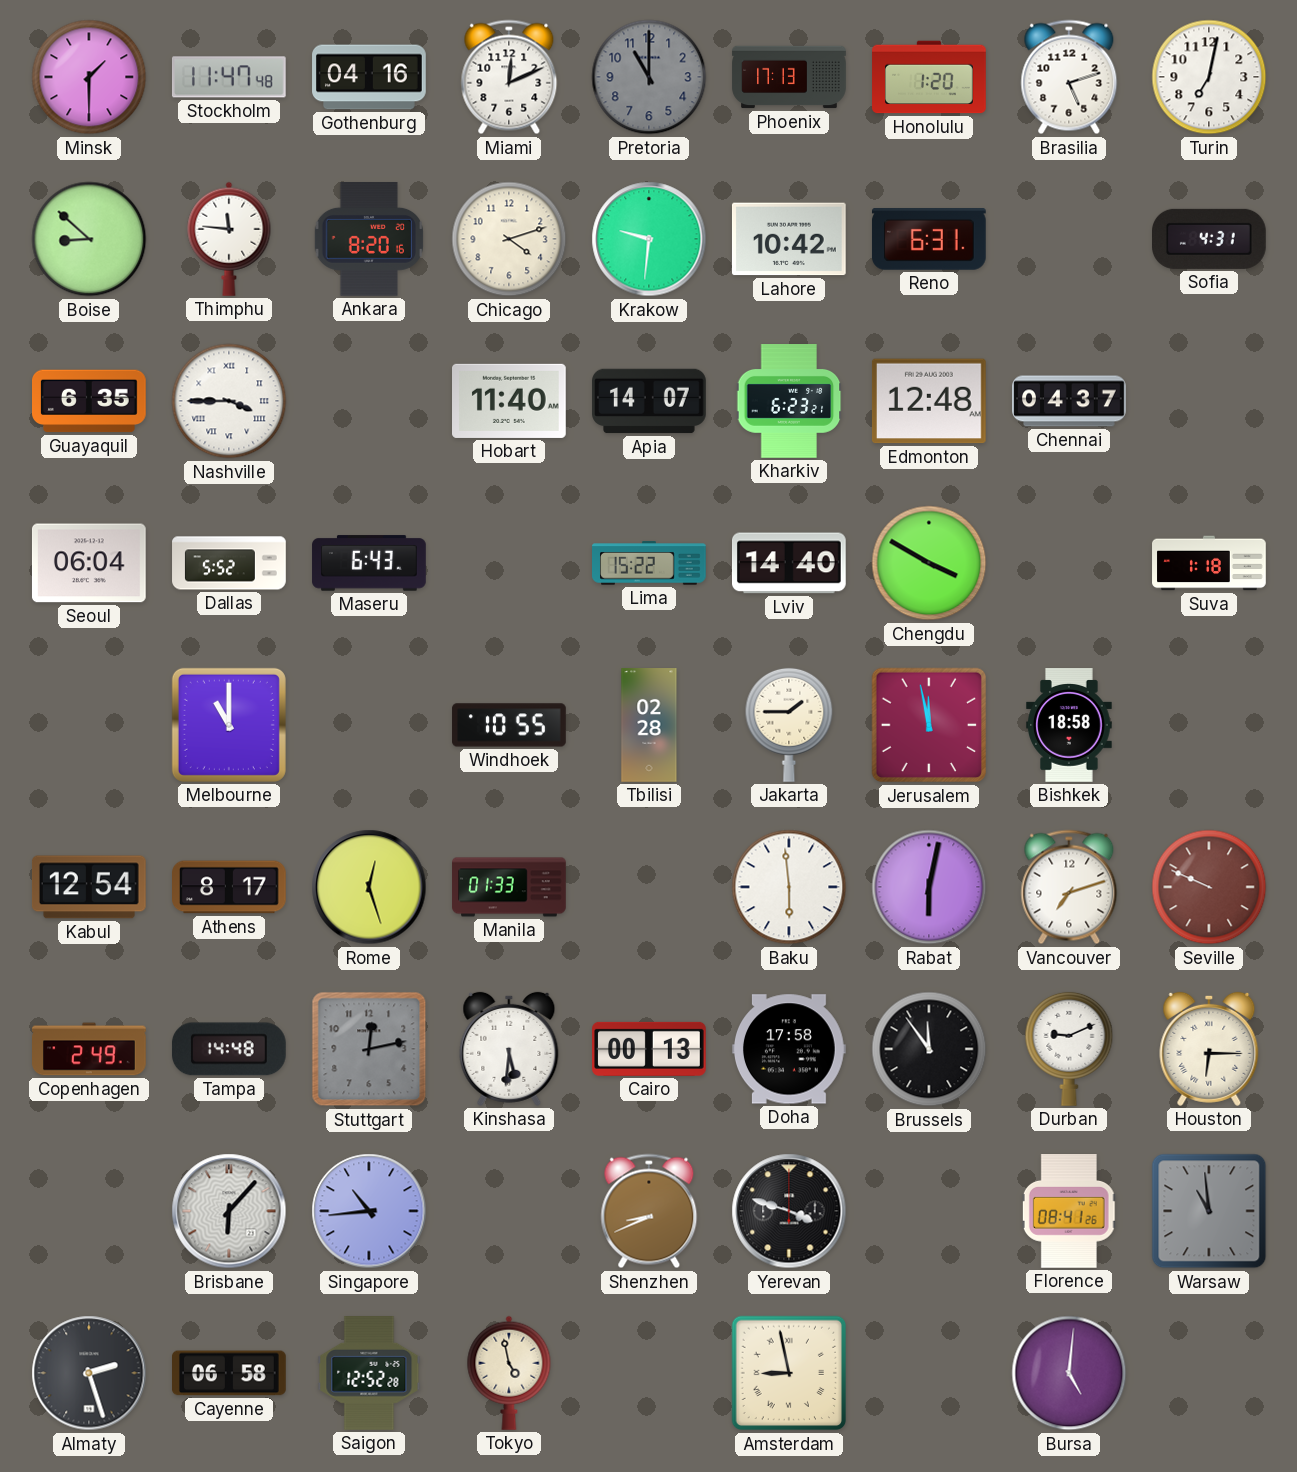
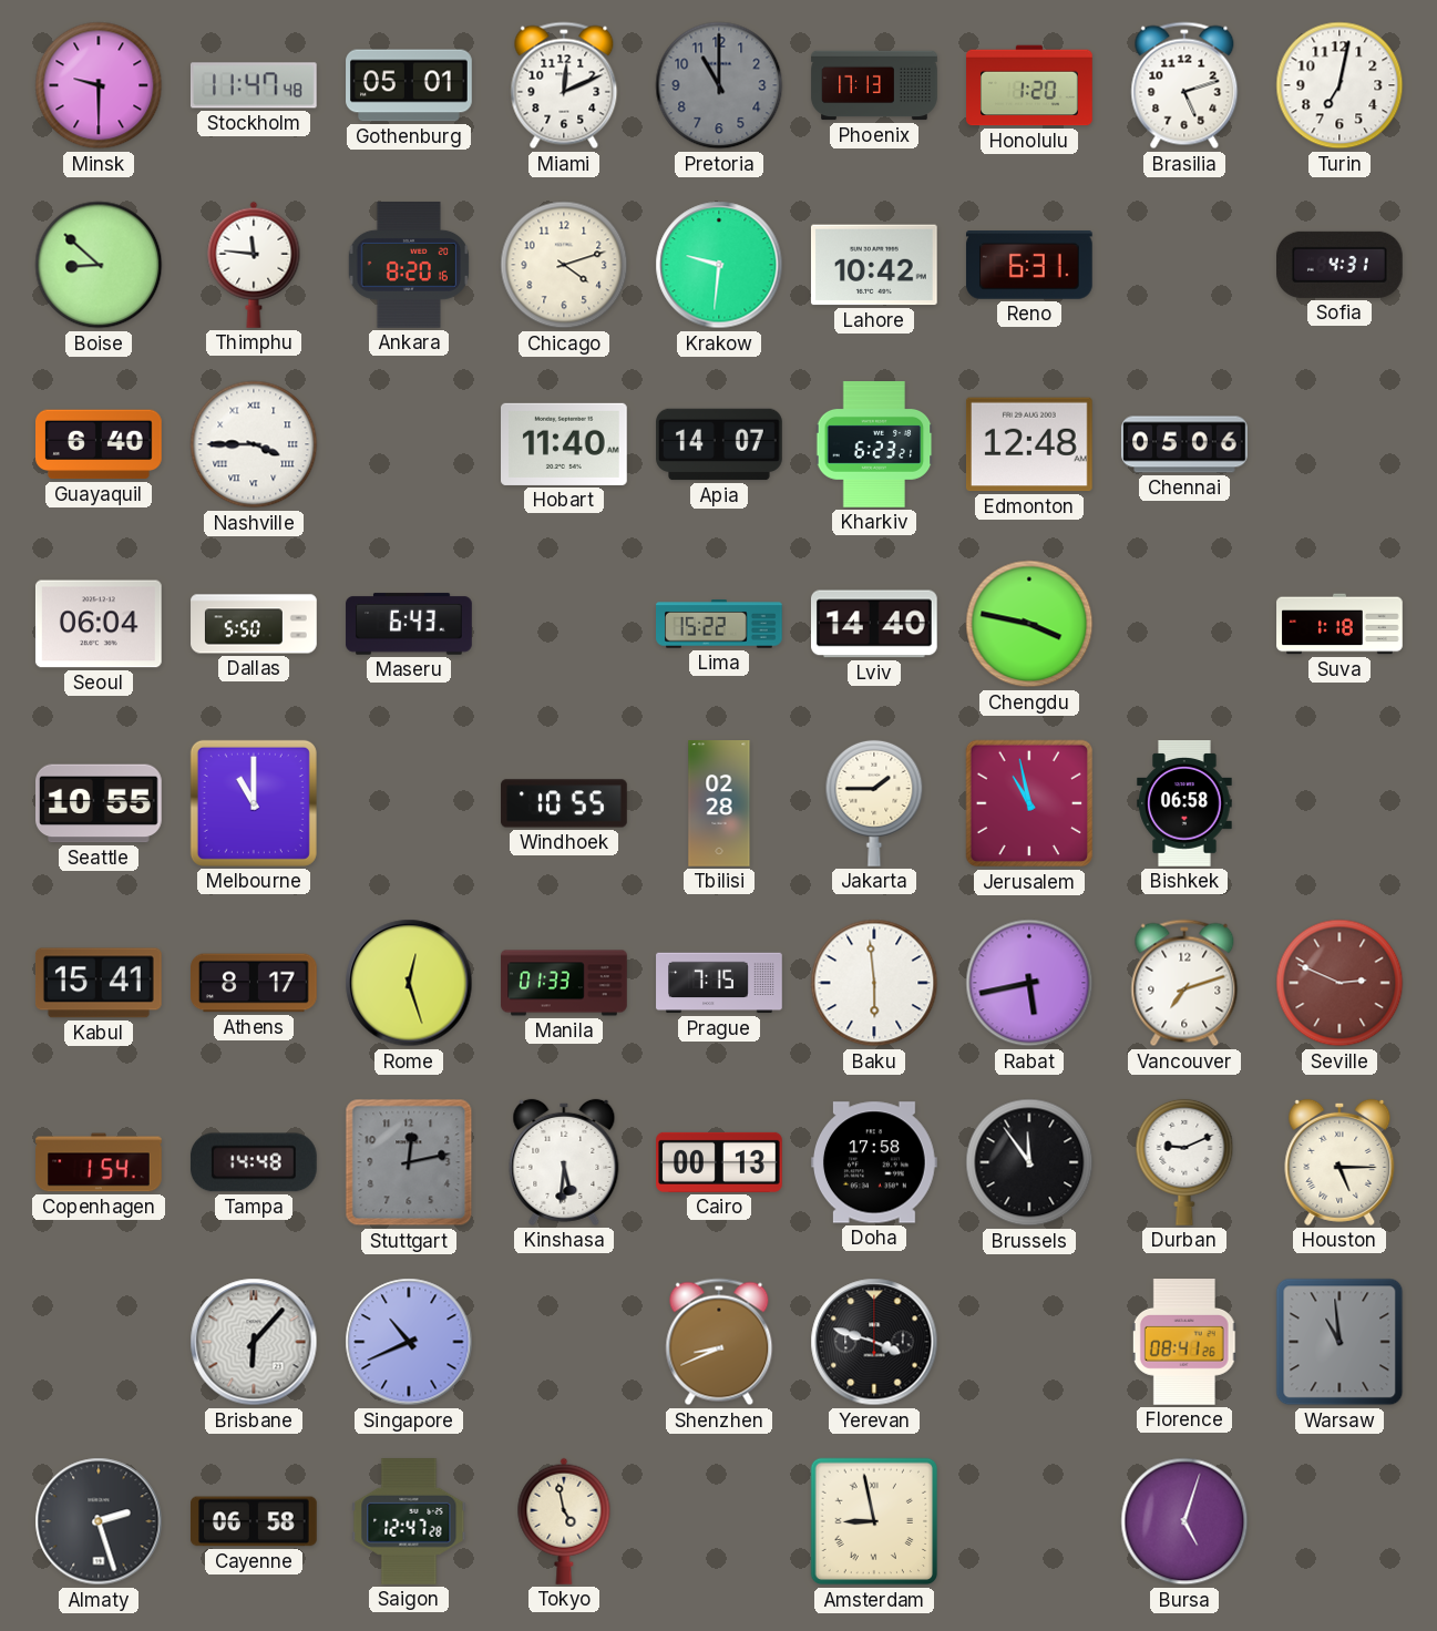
Minsk: 1:30 -> 9:30 (99, 85)
Gothenburg: 04:16 -> 05:01 (409, 85)
Guayaquil: 6:35 -> 6:40 (100, 444)
Chennai: 04:37 -> 05:06 (1184, 444)
Dallas: 5:52 -> 5:50 (254, 624)
Chengdu: 3:50 -> 3:47 (1029, 624)
Seattle: none -> 10:55 (100, 803)
Jerusalem: 11:58 -> 10:58 (1029, 803)
Bishkek: 18:58 -> 06:58 (1184, 804)
Kabul: 12:54 -> 15:41 (99, 983)
Prague: none -> 7:15 (719, 983)
Rabat: 6:02 -> 5:43 (1029, 983)
Seville: 9:49 -> 2:49 (1340, 983)
Copenhagen: 2:49 -> 1:54 (99, 1162)
Houston: 6:15 -> 5:15 (1340, 1162)
Singapore: 10:44 -> 10:41 (409, 1342)
Saigon: 12:52 -> 12:47 (409, 1522)
Bursa: 5:01 -> 5:03 (1184, 1521)
